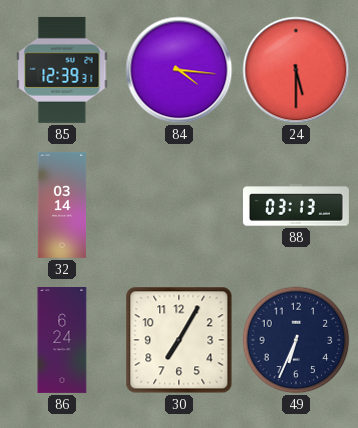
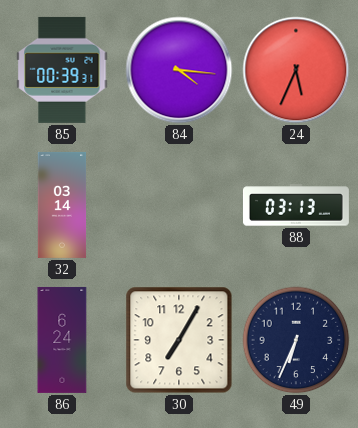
85: 12:39 -> 00:39 (62, 70)
24: 5:30 -> 5:34 (296, 70)
